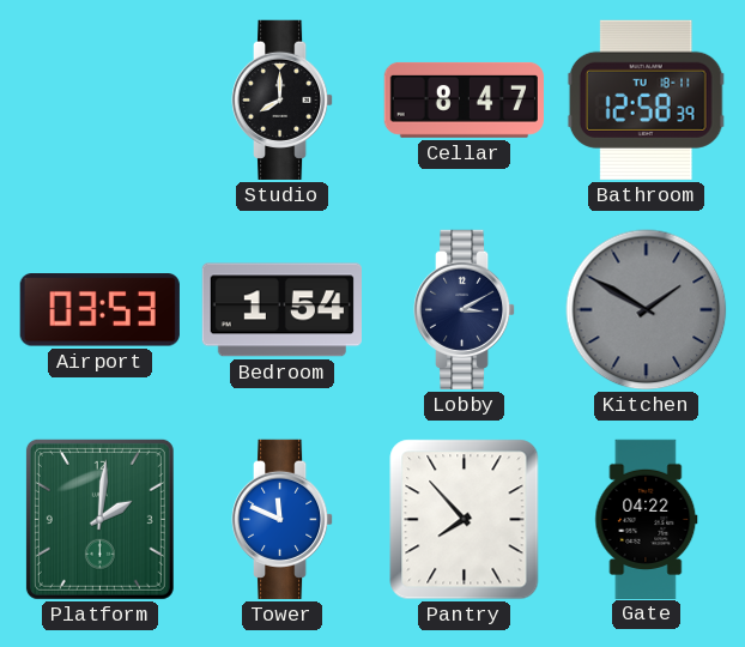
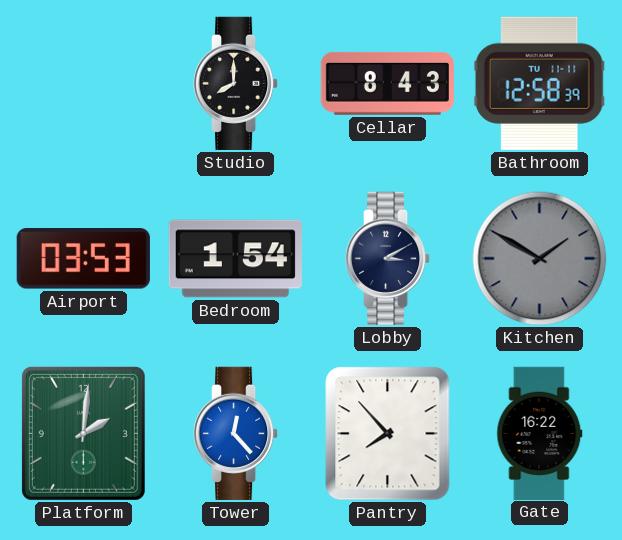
Cellar: 8:47 -> 8:43 (387, 83)
Bathroom date: TU 18-11 -> TU 11-11 (539, 83)
Tower: 11:49 -> 12:23 (236, 433)
Gate: 04:22 -> 16:22 (540, 433)
